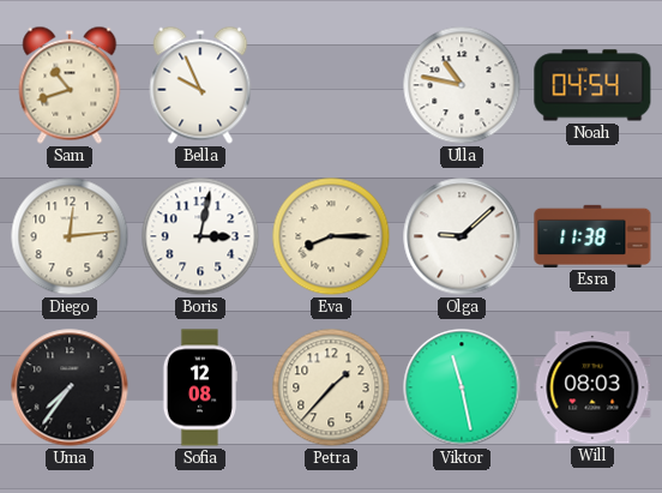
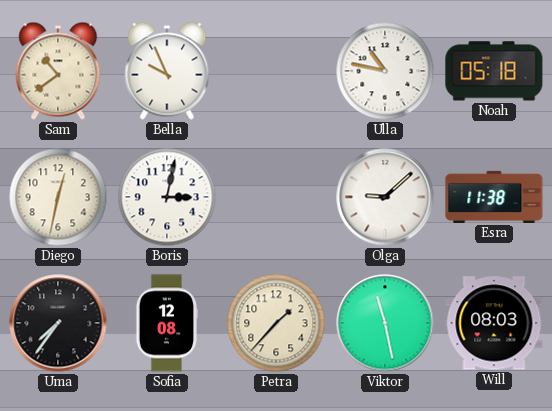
Sam: 10:42 -> 10:39 (58, 71)
Noah: 04:54 -> 05:18 (494, 71)
Diego: 12:14 -> 12:32 (58, 197)
Eva: 8:15 -> none (331, 236)
